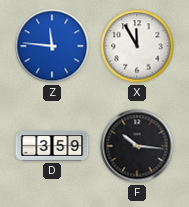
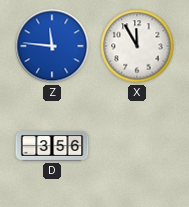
D: 3:59 -> 3:56 (52, 147)
F: 10:16 -> none (137, 146)
